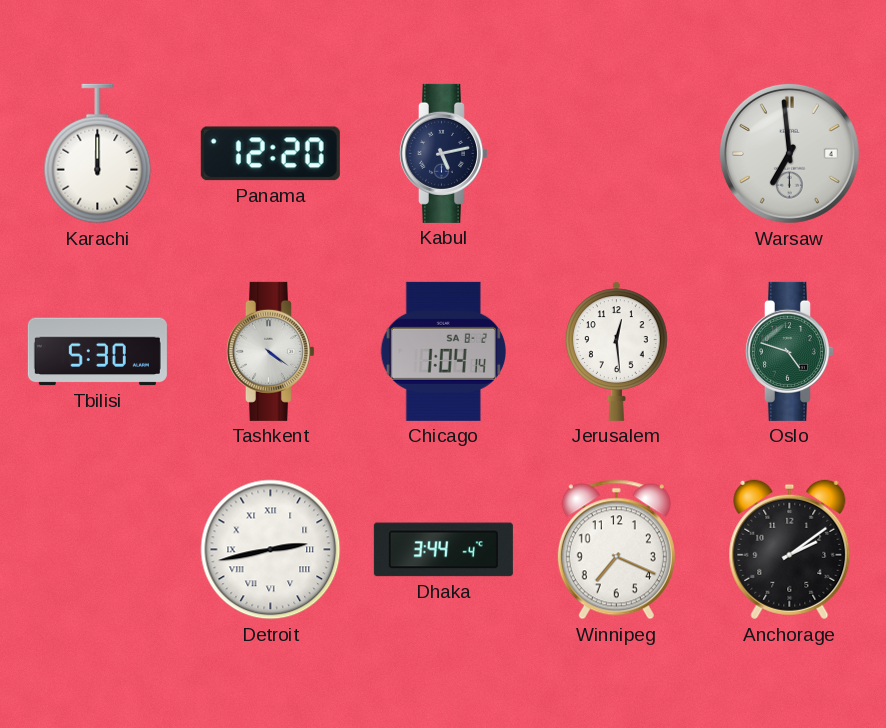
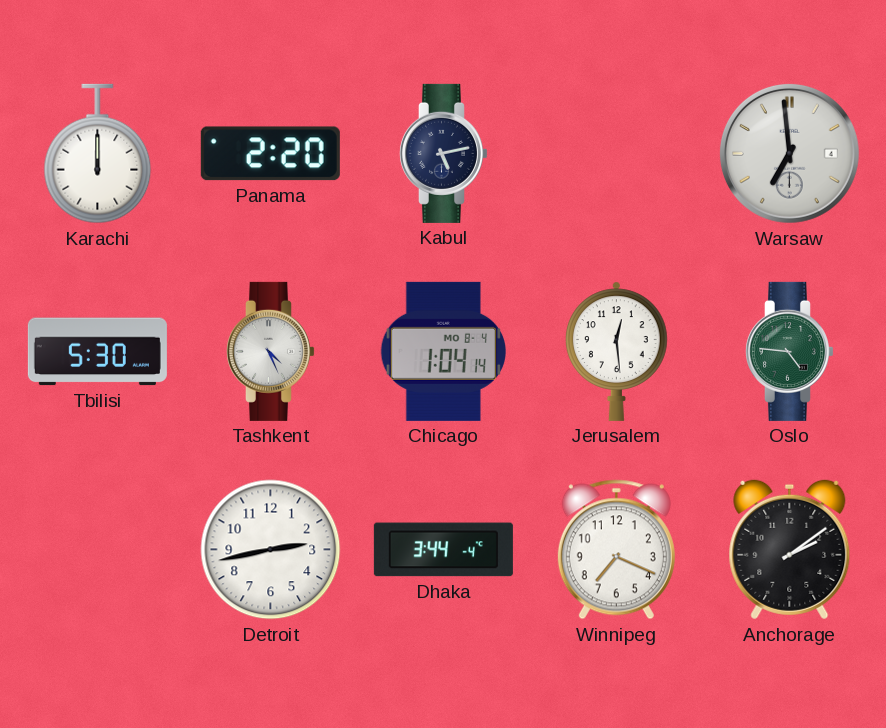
Panama: 12:20 -> 2:20 (270, 154)
Tashkent: 4:21 -> 4:26 (270, 351)
Chicago date: SA 8-2 -> MO 8-4 (443, 351)
Oslo: 4:48 -> 4:46 (789, 351)
Detroit numerals: Roman -> Arabic (271, 550)
